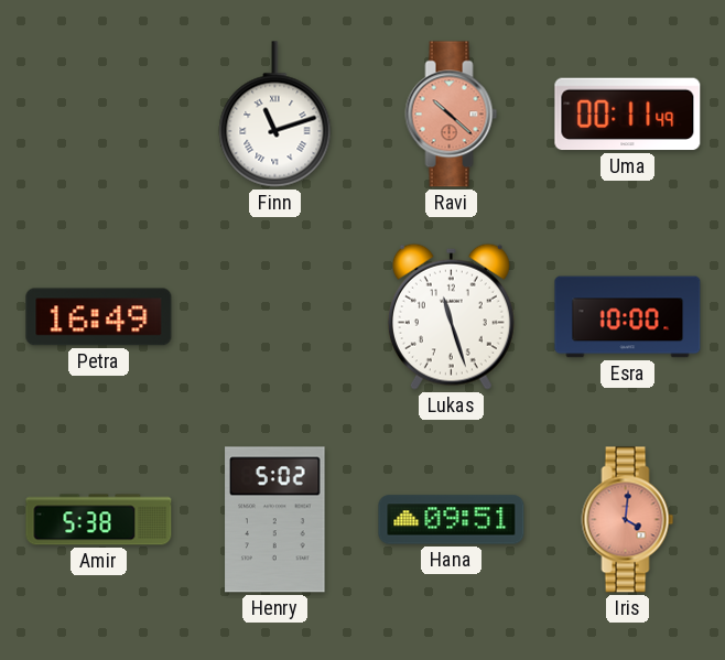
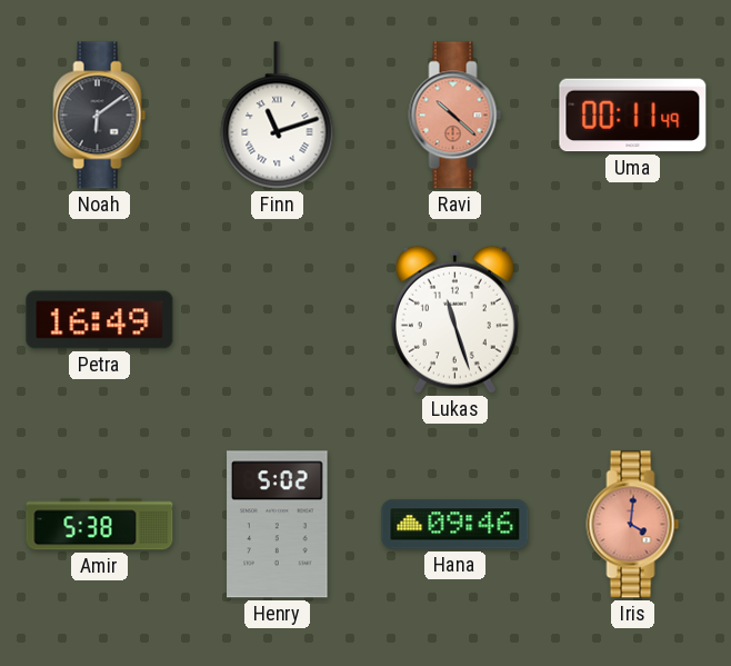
Noah: none -> 6:09 (100, 116)
Esra: 10:00 -> none (628, 317)
Hana: 09:51 -> 09:46 (455, 525)
